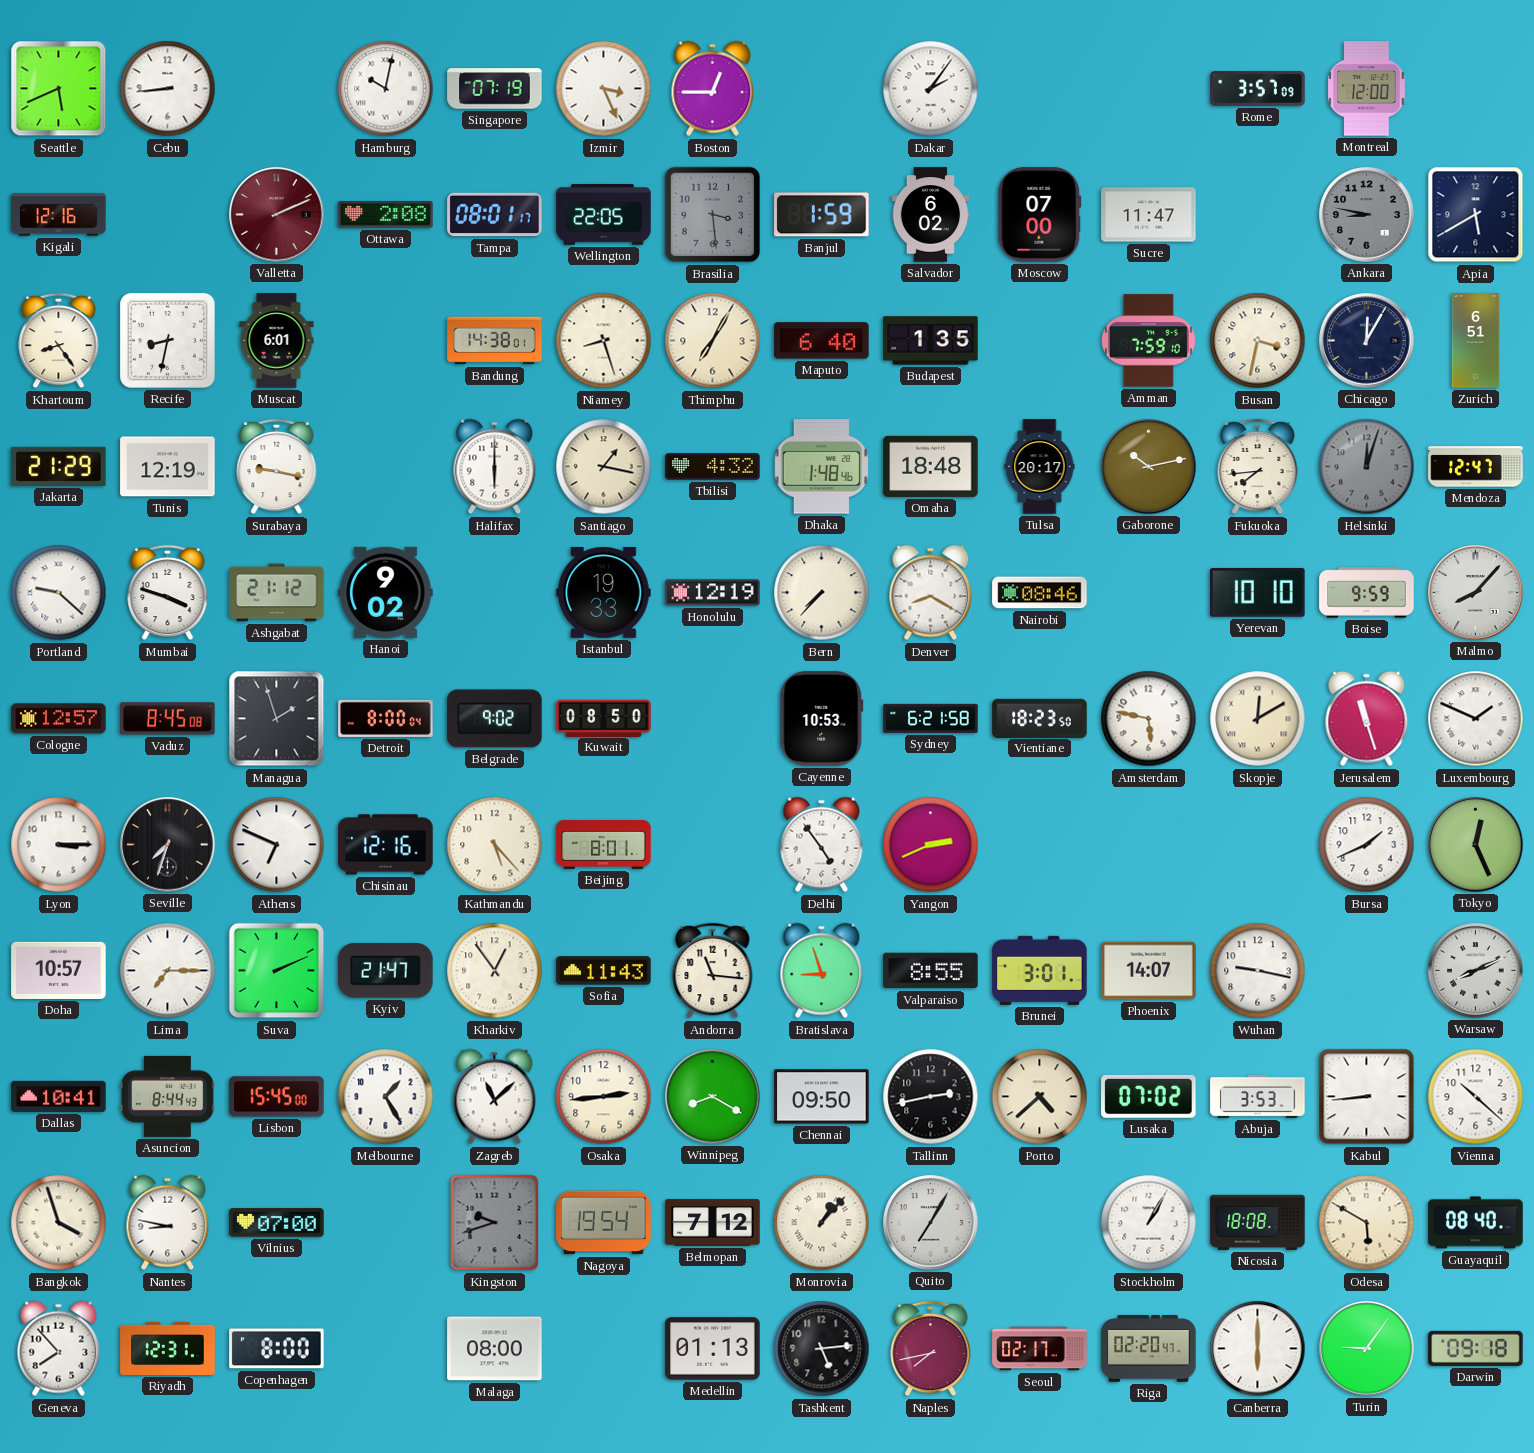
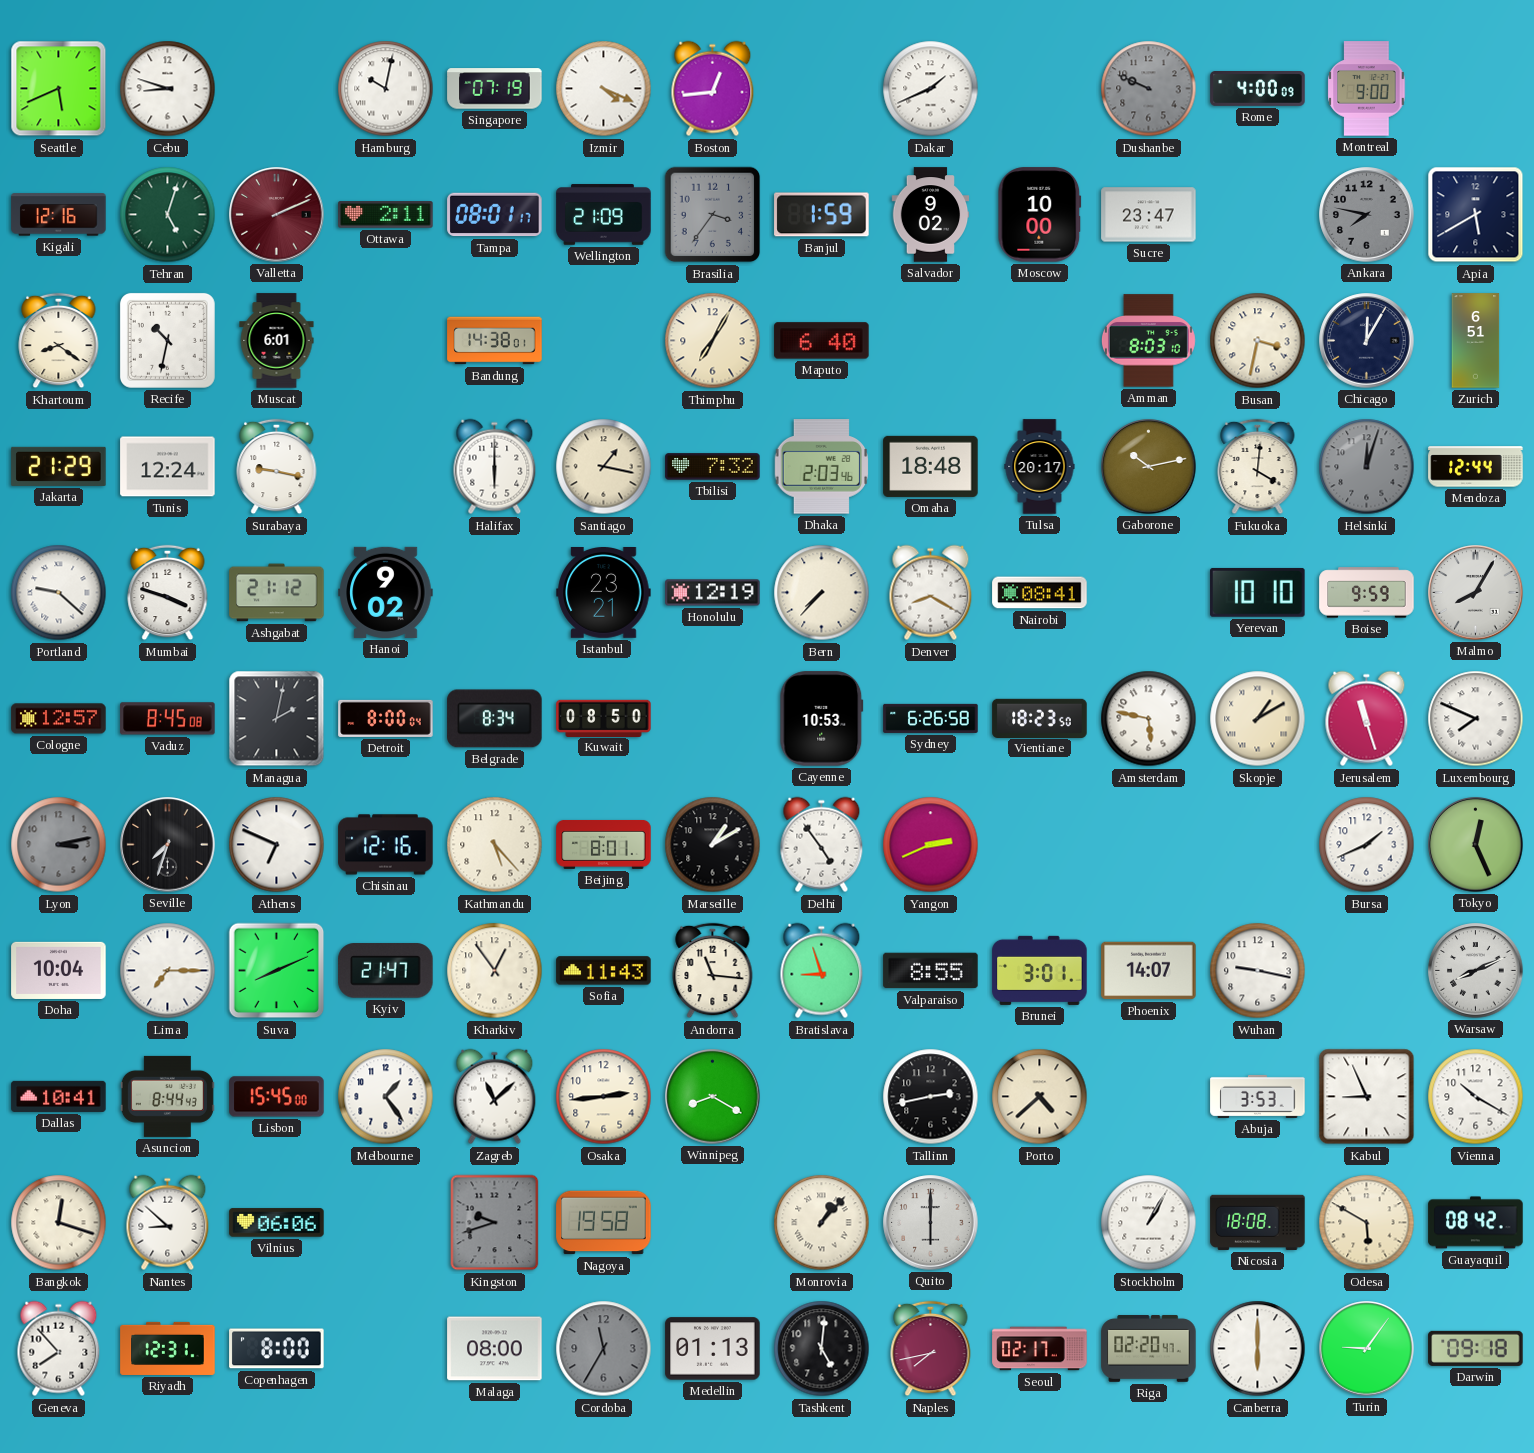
Cebu: 8:44 -> 8:48 (168, 89)
Izmir: 3:26 -> 4:19 (604, 89)
Boston: 12:45 -> 12:44 (713, 89)
Dakar: 2:06 -> 1:41 (931, 89)
Dushanbe: none -> 9:49 (1149, 89)
Rome: 3:57 -> 4:00 (1258, 89)
Montreal: 12:00 -> 9:00 (1367, 89)
Tehran: none -> 5:03 (168, 215)
Ottawa: 2:08 -> 2:11 (386, 215)
Wellington: 22:05 -> 21:09 (604, 215)
Brasilia: 3:29 -> 3:36 (713, 215)
Salvador: 6:02 -> 9:02 (931, 215)
Moscow: 07:00 -> 10:00 (1040, 215)
Sucre: 11:47 -> 23:47 (1149, 215)
Ankara: 8:47 -> 7:47 (1367, 215)
Khartoum: 8:24 -> 8:21 (59, 341)
Recife: 8:32 -> 10:32 (167, 340)
Niamey: 8:27 -> none (604, 341)
Budapest: 1:35 -> none (931, 341)
Amman: 7:59 -> 8:03 (1148, 341)
Tunis: 12:19 -> 12:24 (168, 467)
Tbilisi: 4:32 -> 7:32 (713, 467)
Dhaka: 1:48 -> 2:03 (822, 467)
Fukuoka: 7:44 -> 4:01 (1258, 467)
Mendoza: 12:47 -> 12:44 (1476, 467)
Istanbul: 19:33 -> 23:21 (604, 593)
Nairobi: 08:46 -> 08:41 (1040, 593)
Malmo: 8:07 -> 8:05 (1476, 593)
Managua: 1:57 -> 2:02 (277, 719)
Belgrade: 9:02 -> 8:34 (495, 719)
Sydney: 6:21 -> 6:26 (931, 718)
Skopje: 12:10 -> 1:10 (1258, 719)
Luxembourg: 1:49 -> 7:49 (1476, 719)
Lyon: 3:15 -> 3:13 (59, 845)
Lyon dial: white -> grey (59, 845)
Marseille: none -> 1:10 (713, 845)
Doha: 10:57 -> 10:04 (59, 970)
Suva: 2:11 -> 8:11 (277, 971)
Melbourne: 1:25 -> 1:24 (386, 1097)
Chennai: 09:50 -> none (822, 1097)
Lusaka: 07:02 -> none (1149, 1096)
Kabul: 8:44 -> 8:56 (1367, 1097)
Vienna: 10:22 -> 10:20 (1476, 1097)
Bangkok: 3:57 -> 12:18 (59, 1223)
Nantes: 8:47 -> 8:52 (168, 1223)
Vilnius: 07:00 -> 06:06 (277, 1223)
Nagoya: 19:54 -> 19:58 (604, 1223)
Belmopan: 7:12 -> none (713, 1223)
Quito: 7:05 -> 6:00 (931, 1223)
Guayaquil: 08:40 -> 08:42 (1476, 1223)
Cordoba: none -> 11:35 (604, 1349)
Tashkent: 5:14 -> 5:01 (822, 1349)
